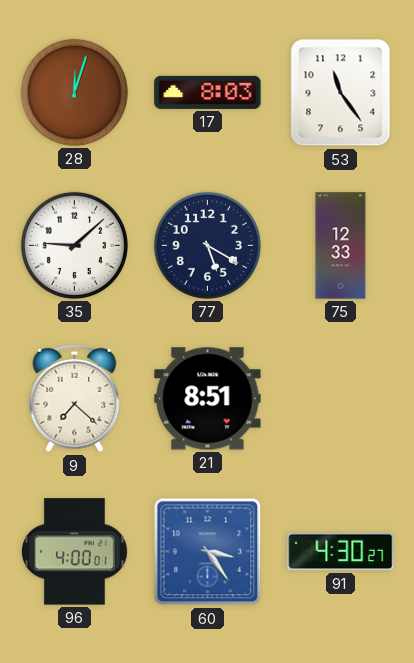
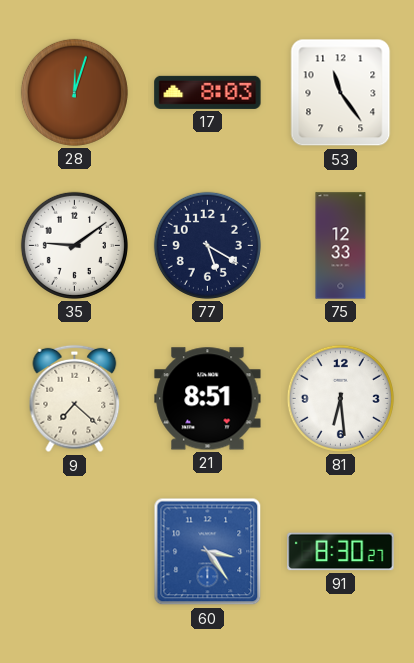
35: 9:08 -> 9:09 (74, 245)
81: none -> 6:29 (340, 398)
96: 4:00 -> none (75, 552)
91: 4:30 -> 8:30 (341, 552)
